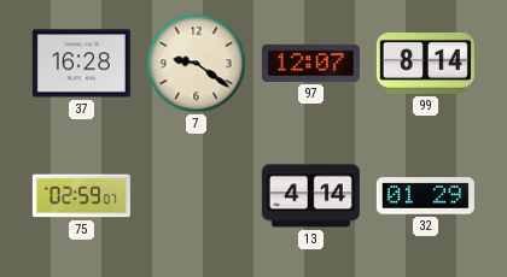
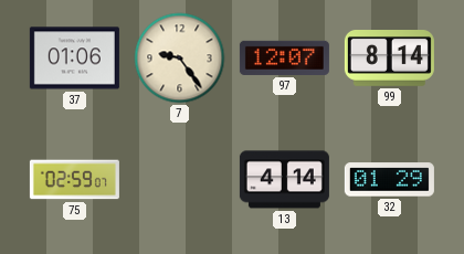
37: 16:28 -> 01:06 (74, 59)
7: 9:21 -> 9:24 (180, 59)
